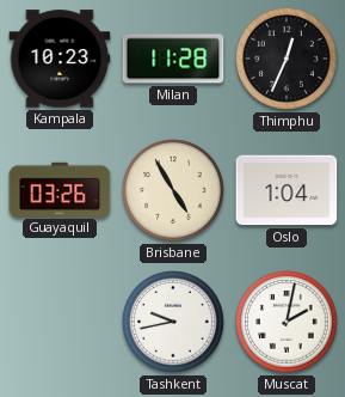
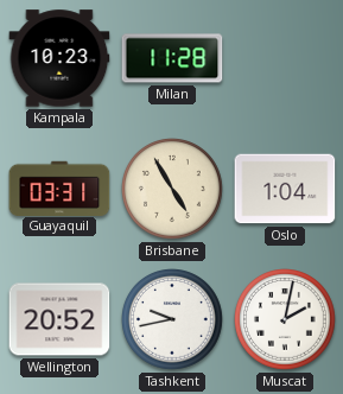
Thimphu: 12:34 -> none (288, 60)
Guayaquil: 03:26 -> 03:31 (59, 188)
Wellington: none -> 20:52 (59, 319)
